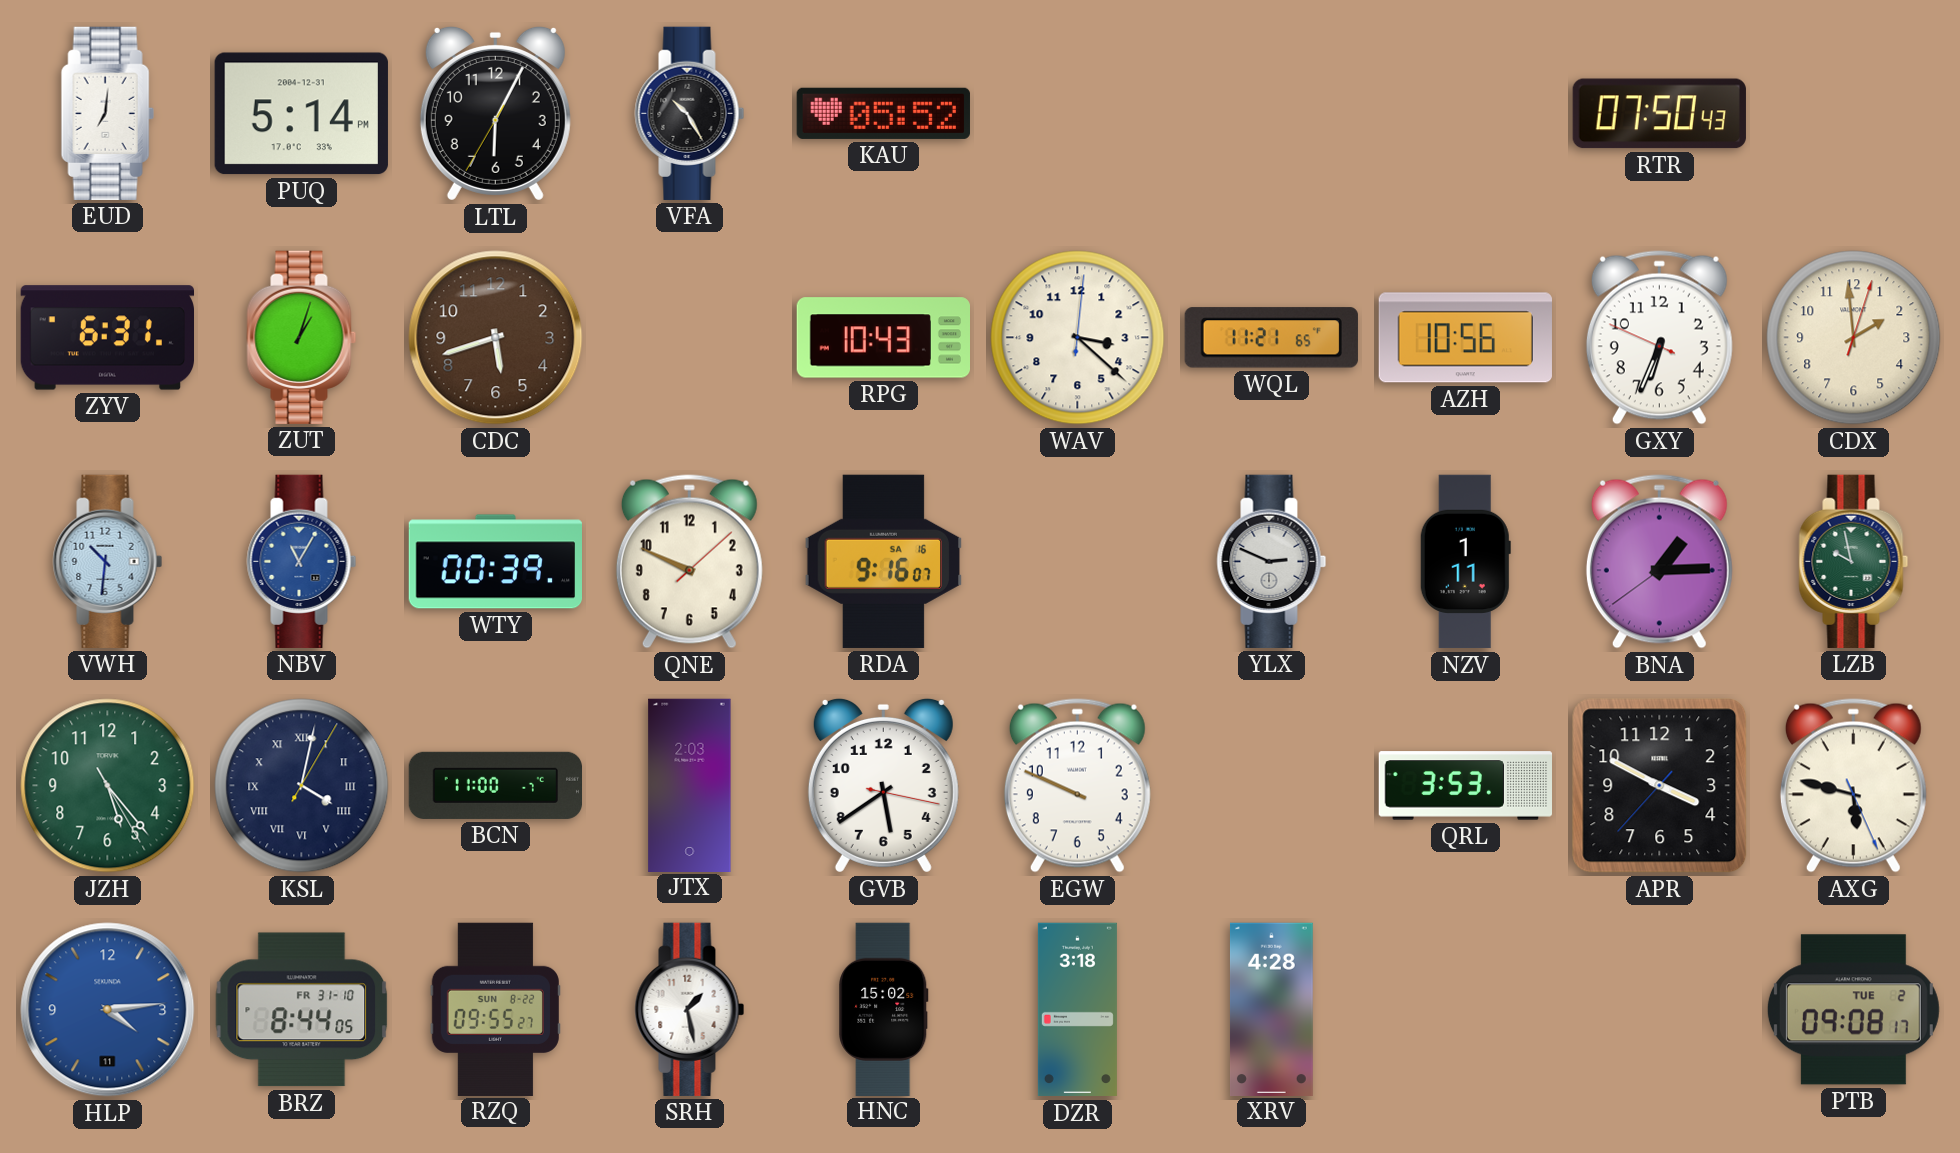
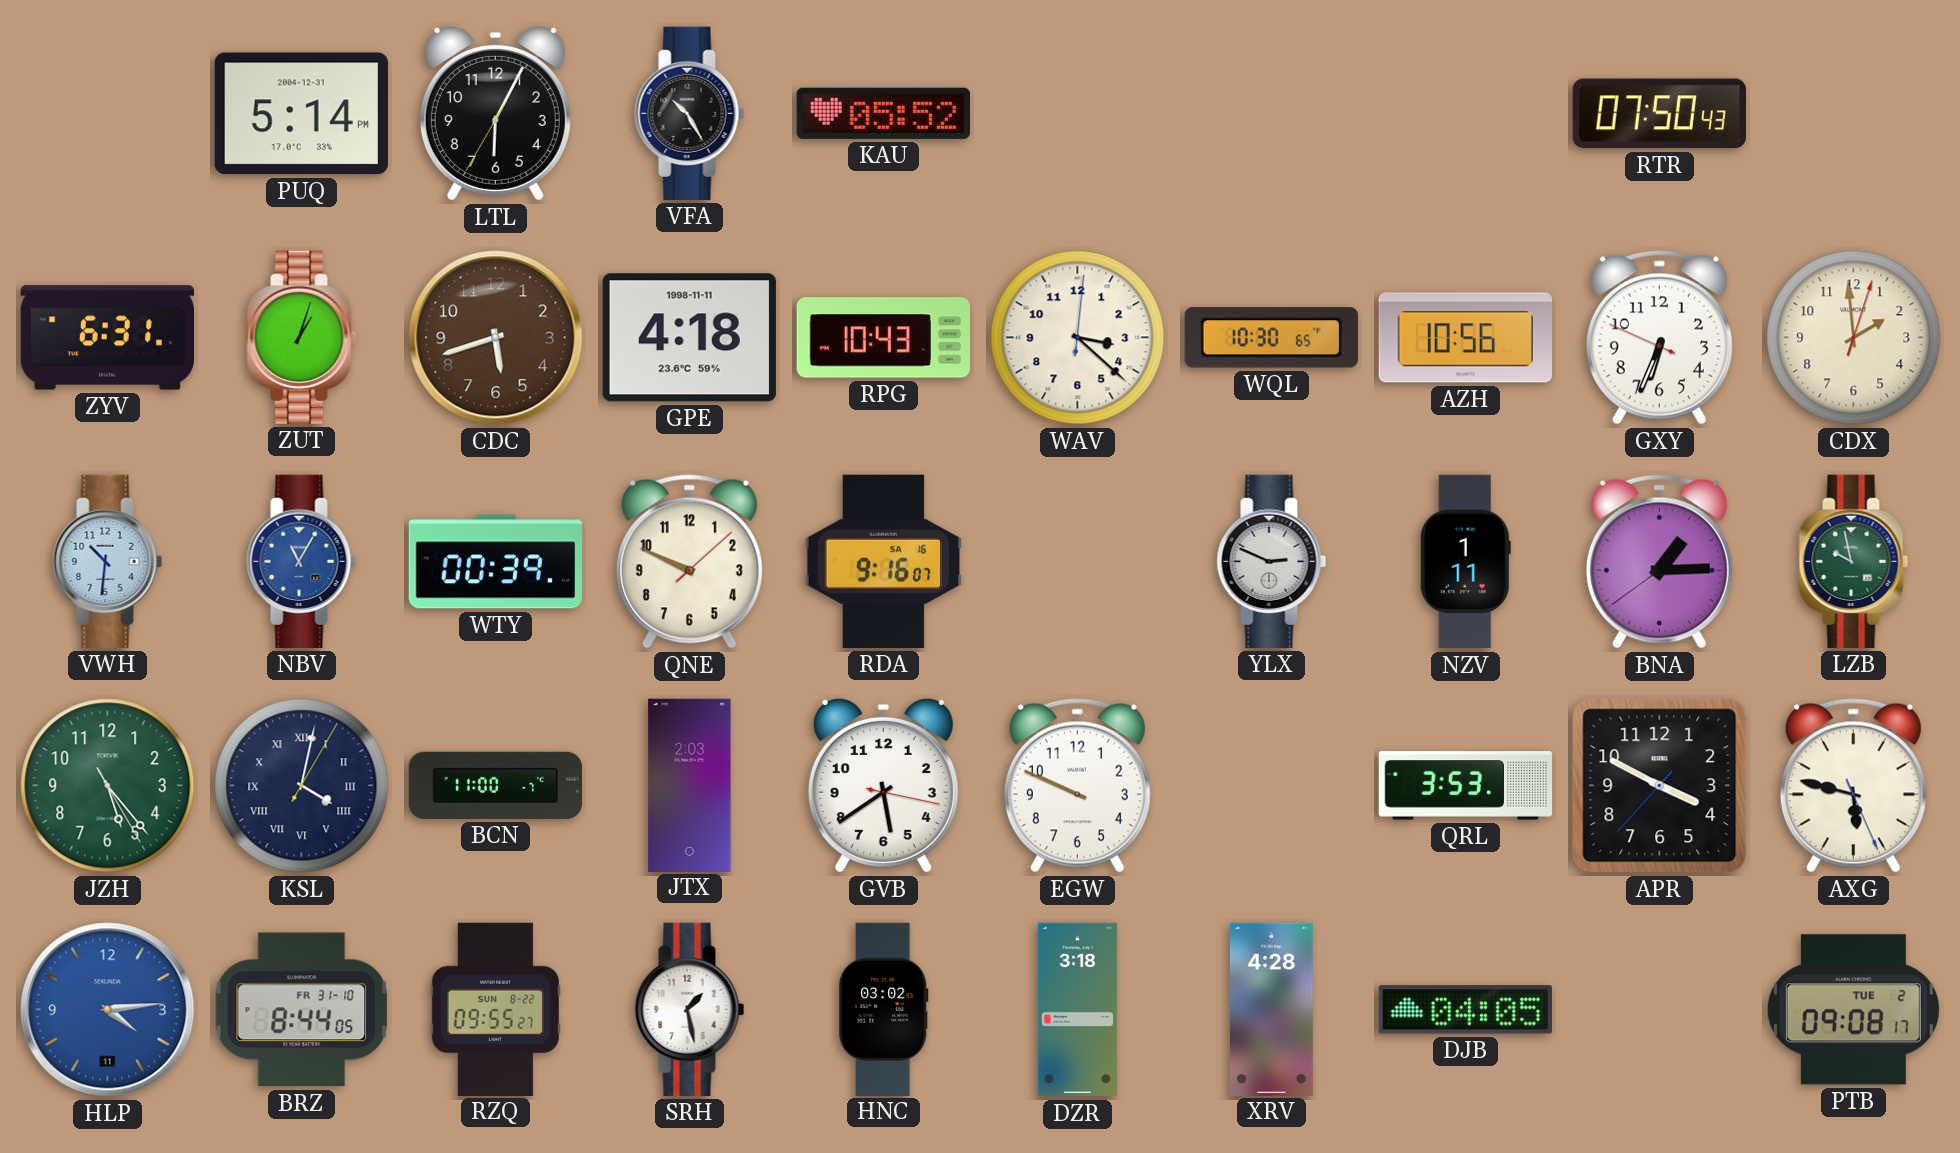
EUD: 7:01 -> none (107, 113)
GPE: none -> 4:18 (689, 338)
WQL: 11:21 -> 10:30 (1271, 338)
HNC: 15:02 -> 03:02 (884, 1009)
DJB: none -> 04:05 (1465, 1010)
